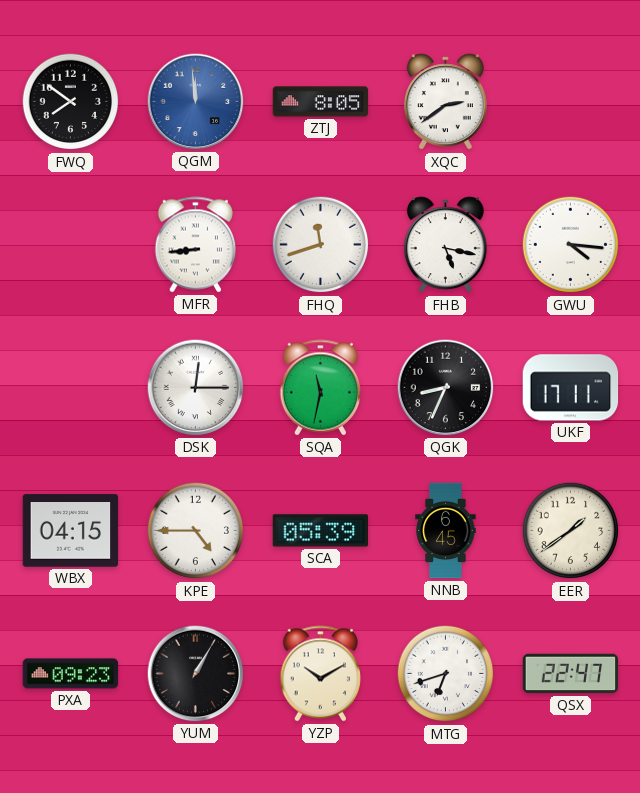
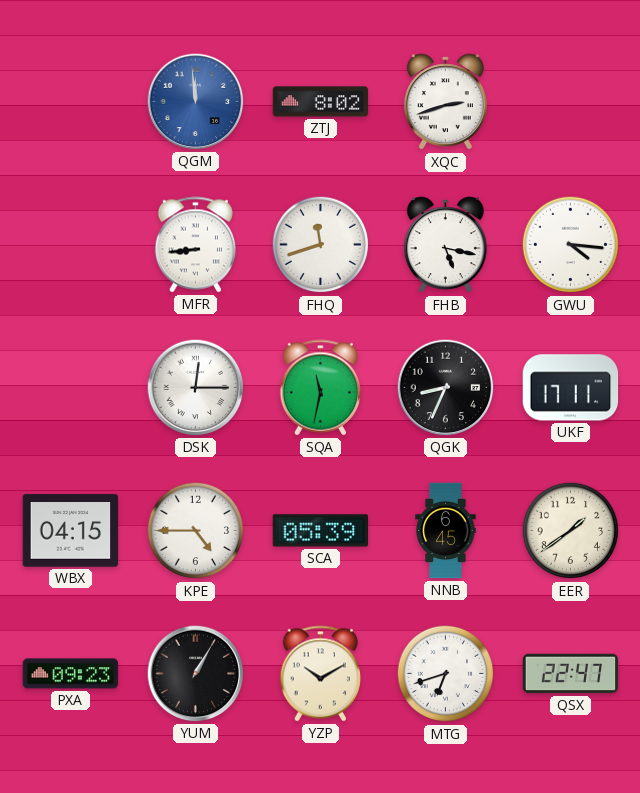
FWQ: 7:51 -> none (71, 102)
ZTJ: 8:05 -> 8:02 (321, 102)
XQC: 2:39 -> 2:42 (445, 102)
